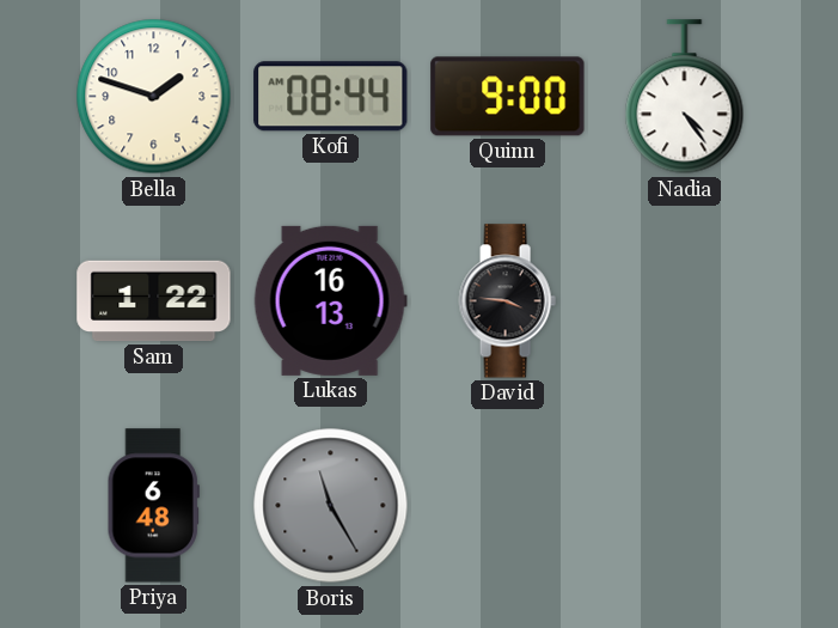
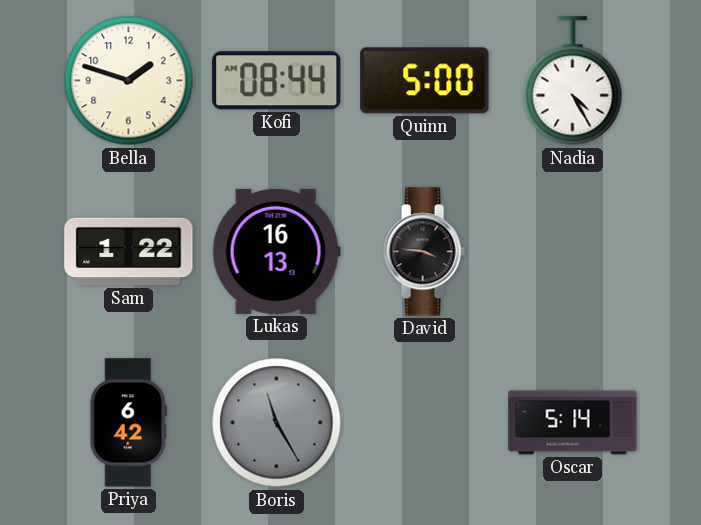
Quinn: 9:00 -> 5:00 (425, 81)
Nadia: 4:24 -> 4:25 (573, 81)
Priya: 6:48 -> 6:42 (128, 423)
Oscar: none -> 5:14 (573, 423)
